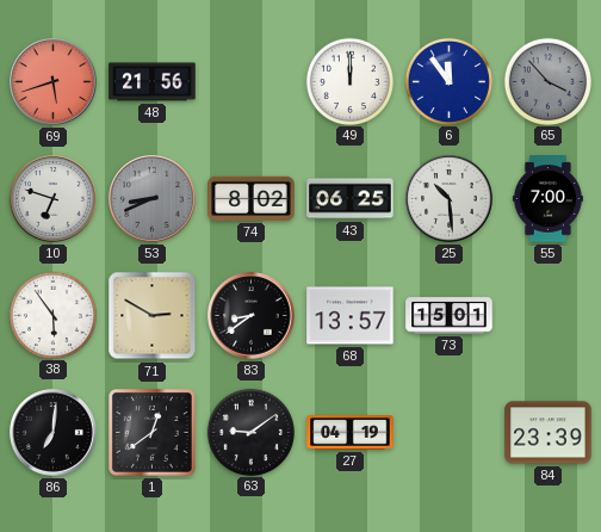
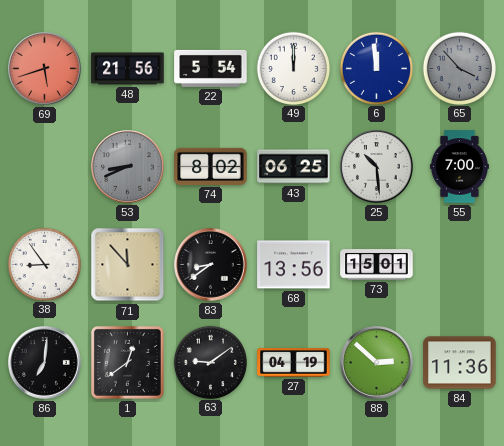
22: none -> 5:54 (211, 68)
6: 11:54 -> 11:59 (376, 68)
10: 6:48 -> none (54, 199)
38: 5:54 -> 8:54 (44, 264)
71: 2:50 -> 11:53 (128, 265)
68: 13:57 -> 13:56 (294, 265)
88: none -> 2:52 (377, 363)
84: 23:39 -> 11:36 (460, 363)
